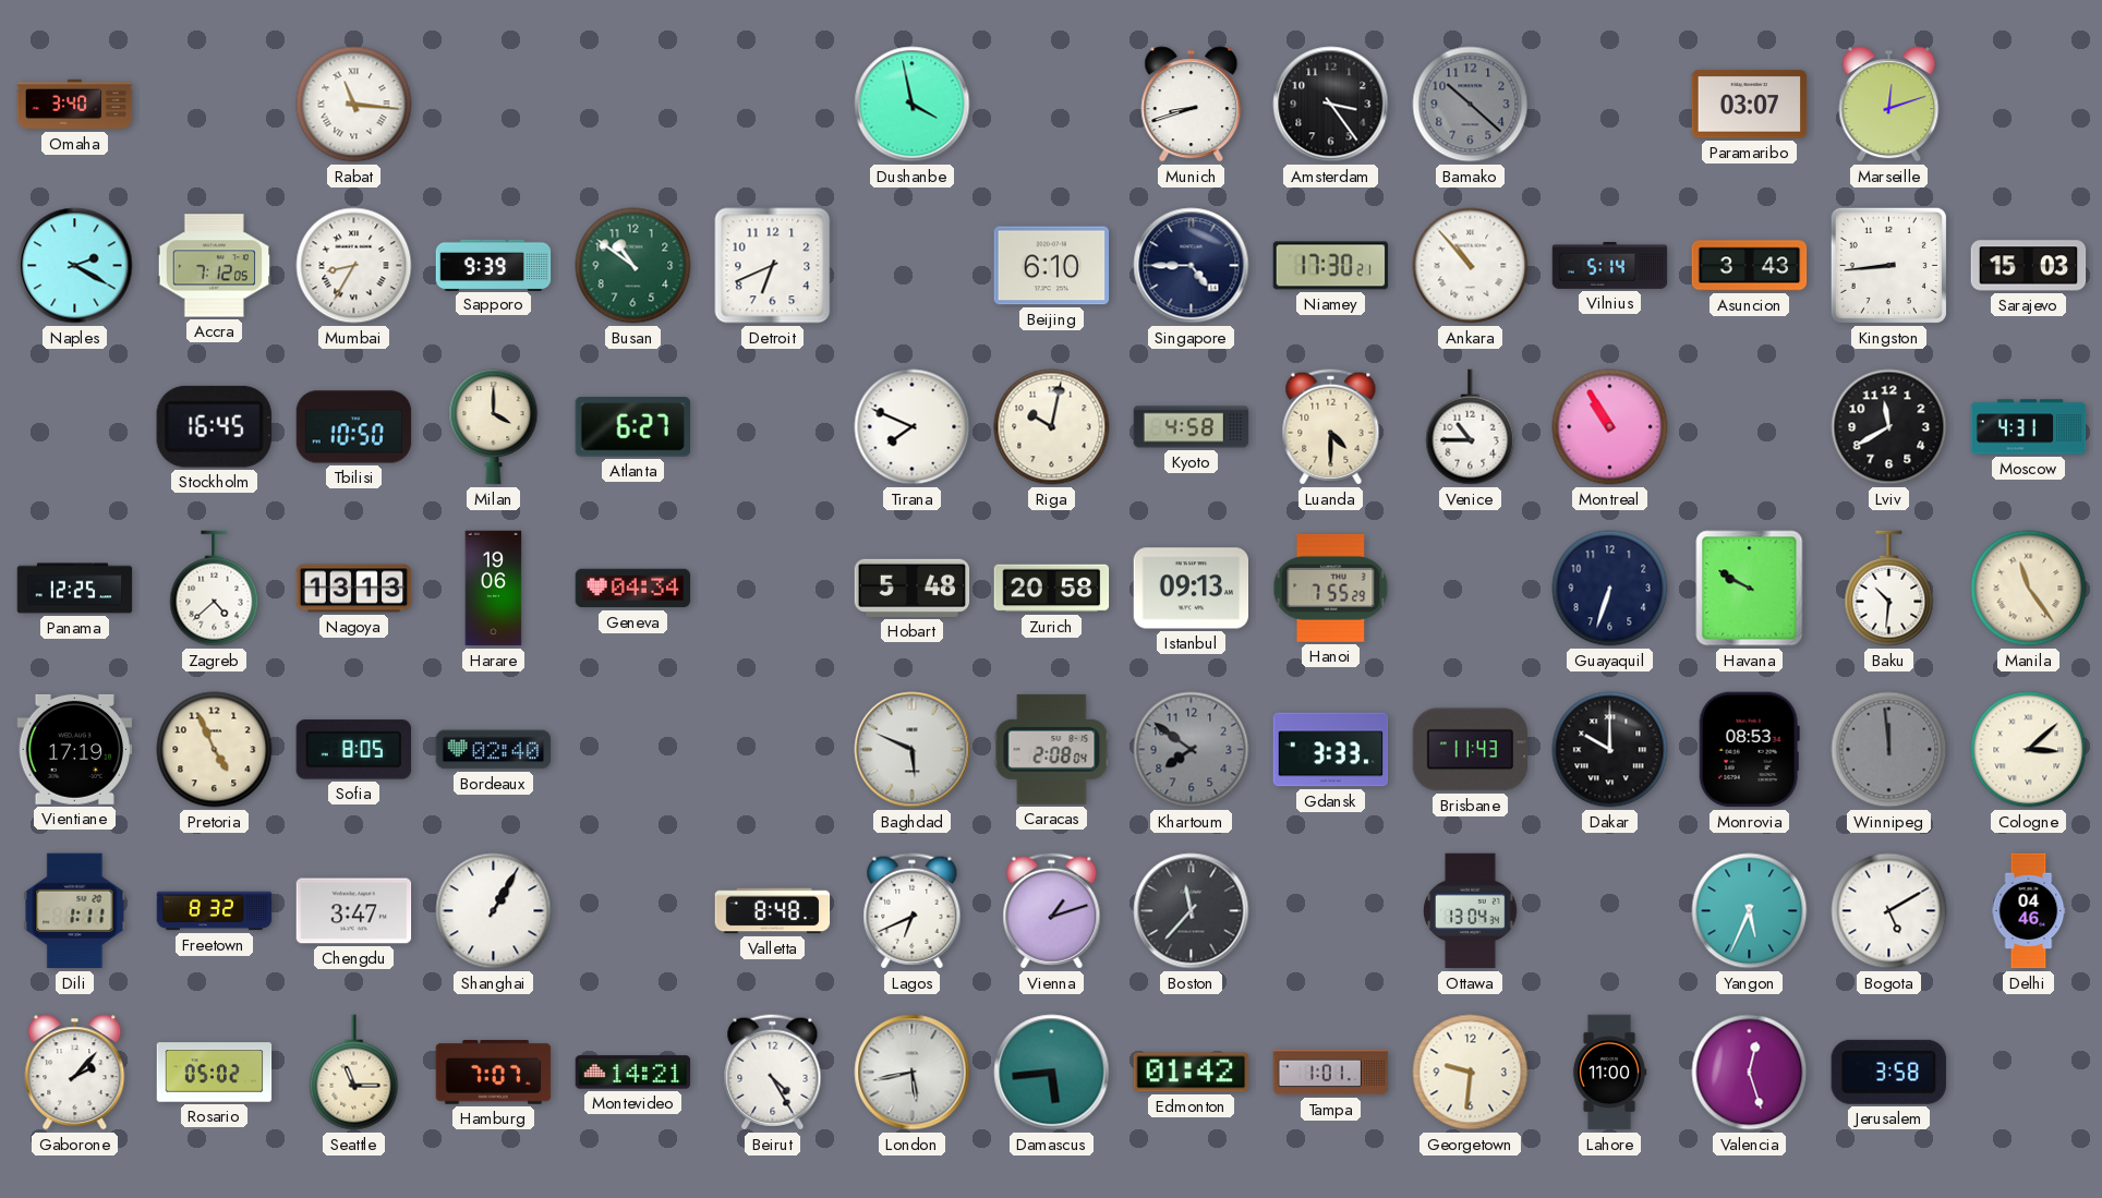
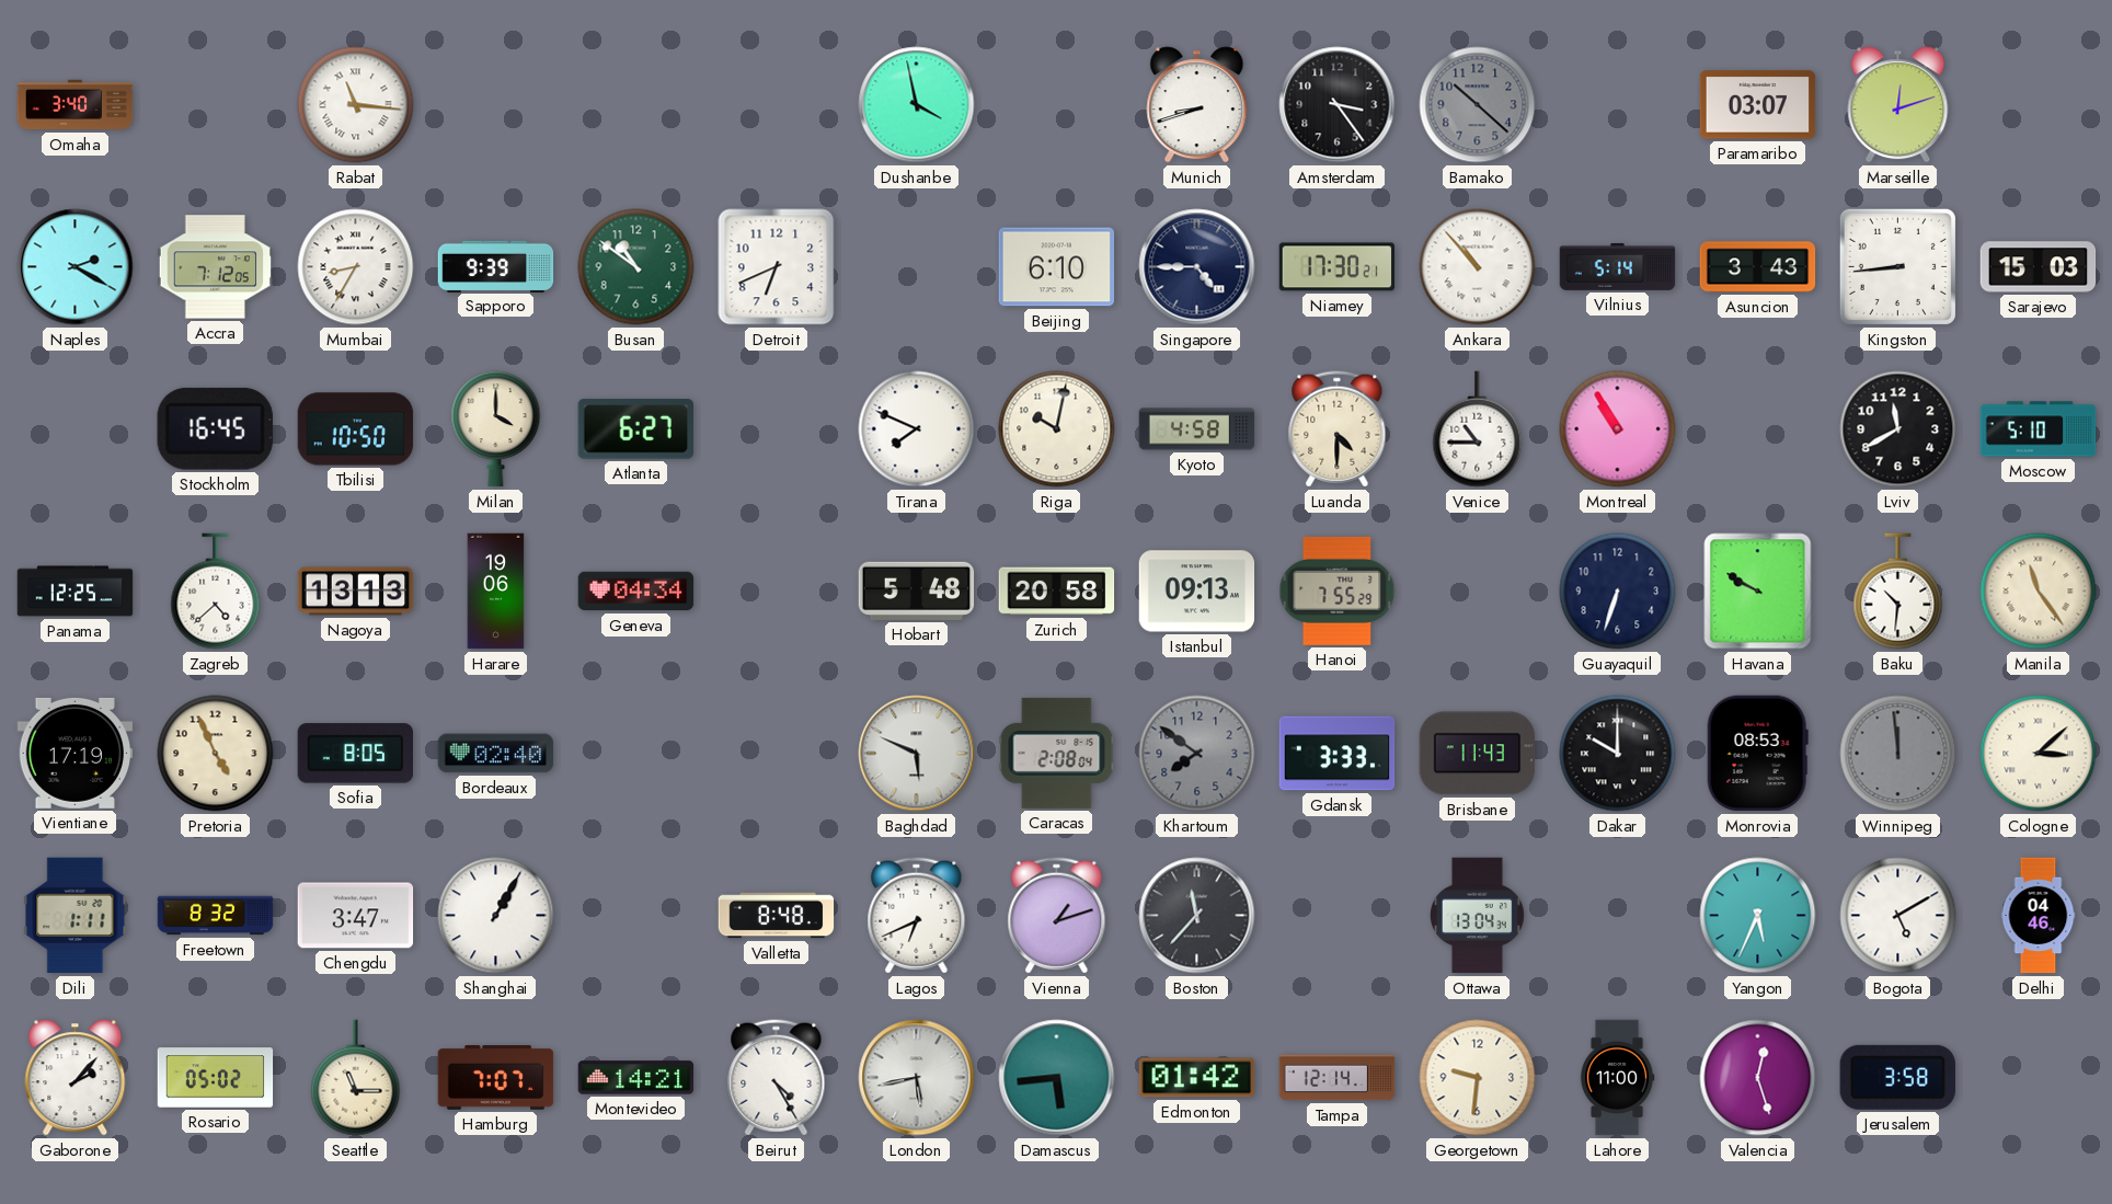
Moscow: 4:31 -> 5:10 (2039, 429)
Tampa: 1:01 -> 12:14 (1338, 1078)
